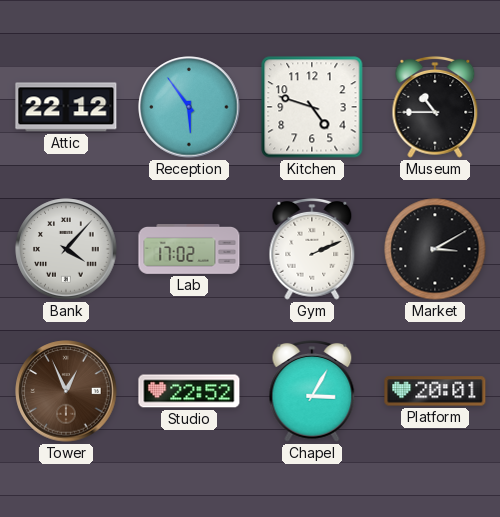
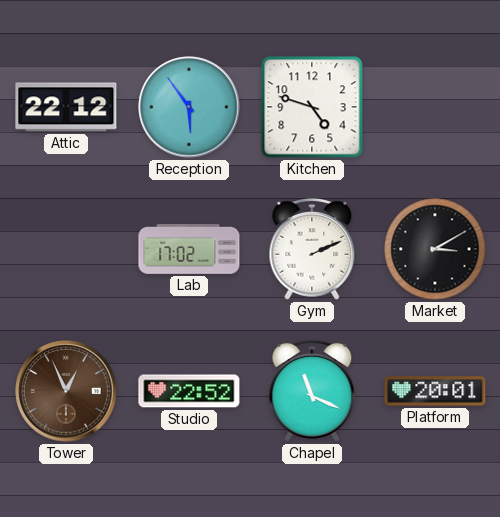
Museum: 10:45 -> none (435, 107)
Bank: 4:07 -> none (66, 249)
Chapel: 3:05 -> 11:19 (312, 391)
